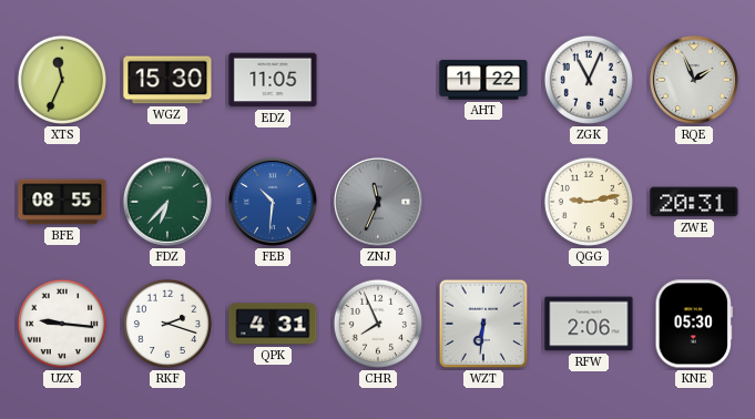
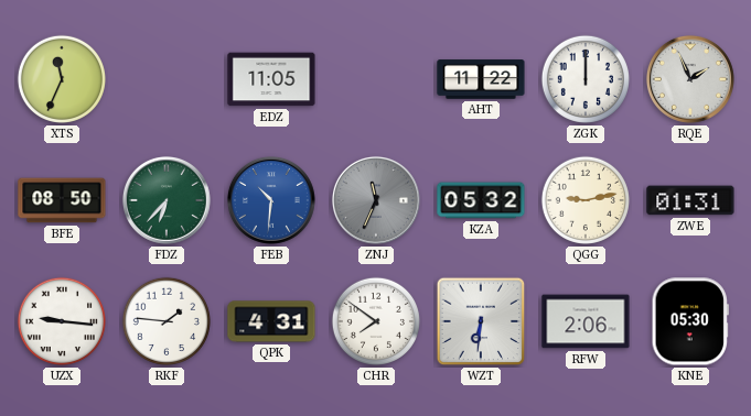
WGZ: 15:30 -> none (167, 80)
ZGK: 11:04 -> 12:00 (586, 79)
BFE: 08:55 -> 08:50 (62, 200)
KZA: none -> 05:32 (481, 200)
ZWE: 20:31 -> 01:31 (690, 200)
RKF: 2:18 -> 1:46 (167, 321)
CHR: 7:56 -> 7:51 (376, 321)
